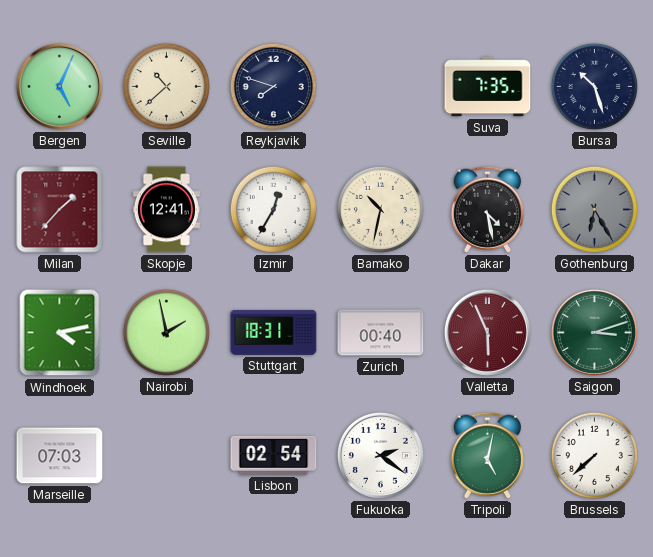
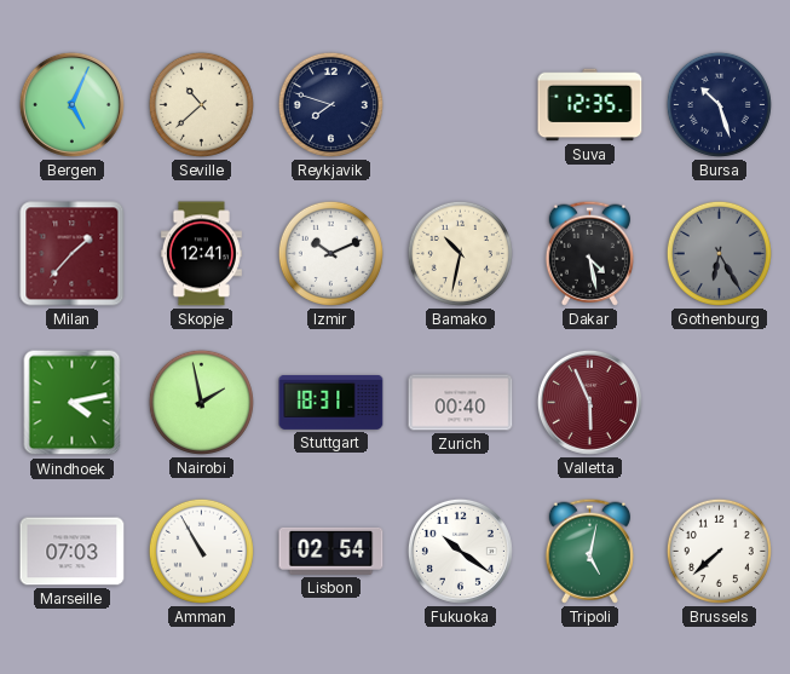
Suva: 7:35 -> 12:35 (590, 105)
Izmir: 12:35 -> 10:11 (330, 253)
Saigon: 3:12 -> none (594, 332)
Amman: none -> 10:55 (201, 551)
Fukuoka: 2:21 -> 10:21 (460, 551)
